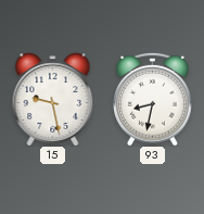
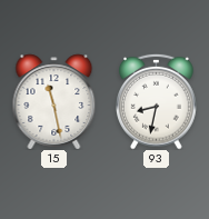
15: 9:28 -> 11:28 (54, 101)
